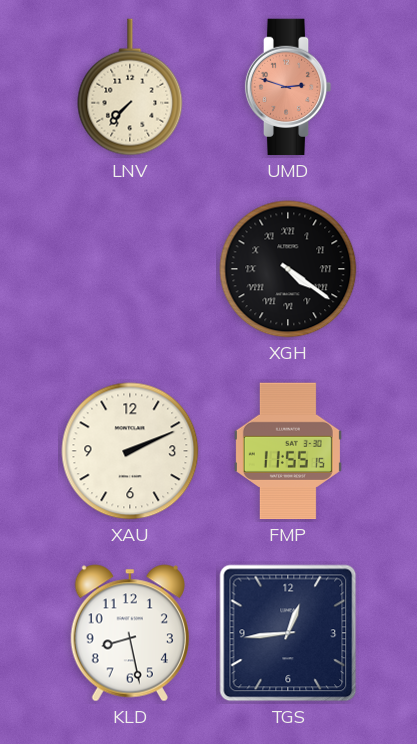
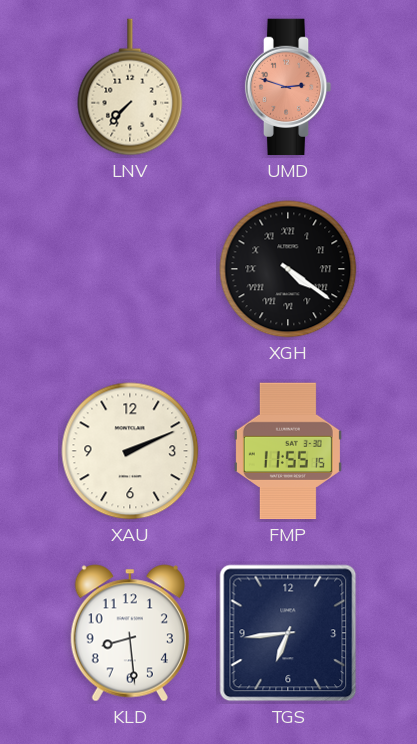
KLD: 8:28 -> 8:29 (129, 633)
TGS: 12:44 -> 6:44 (288, 633)
